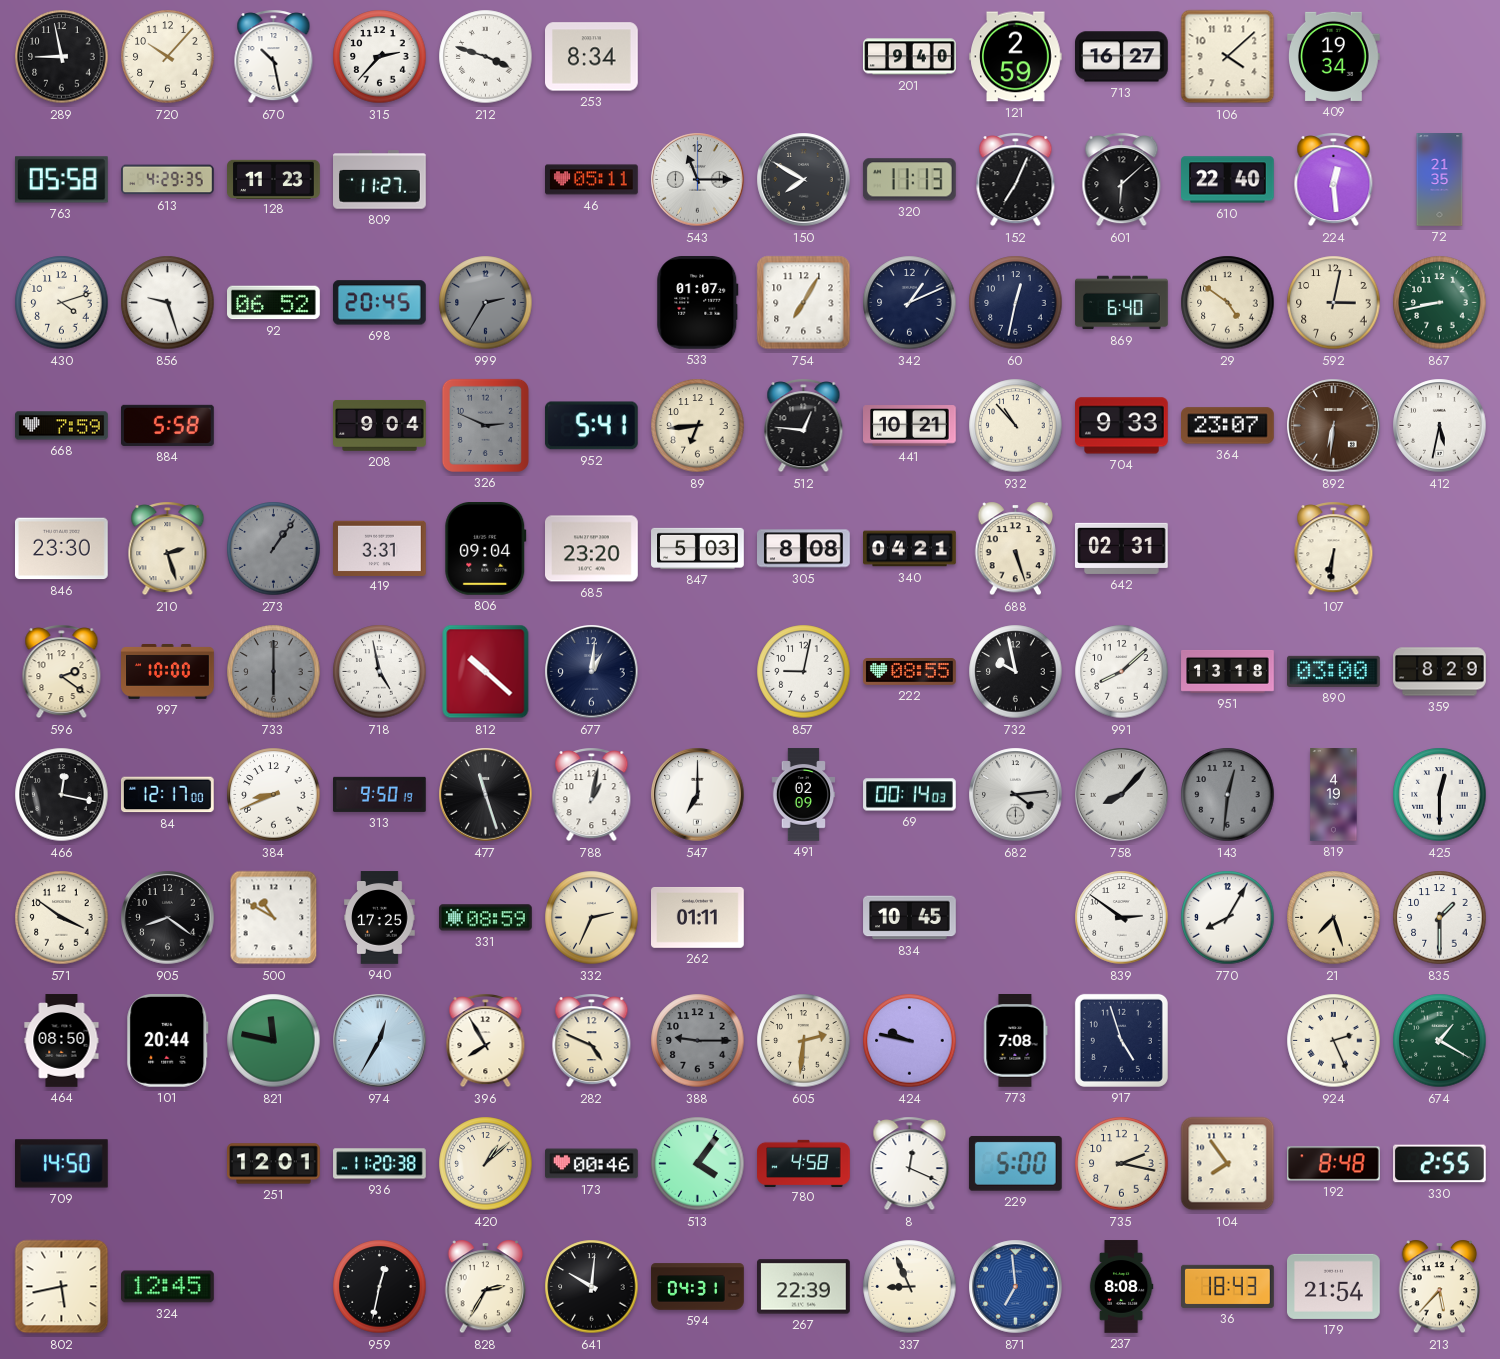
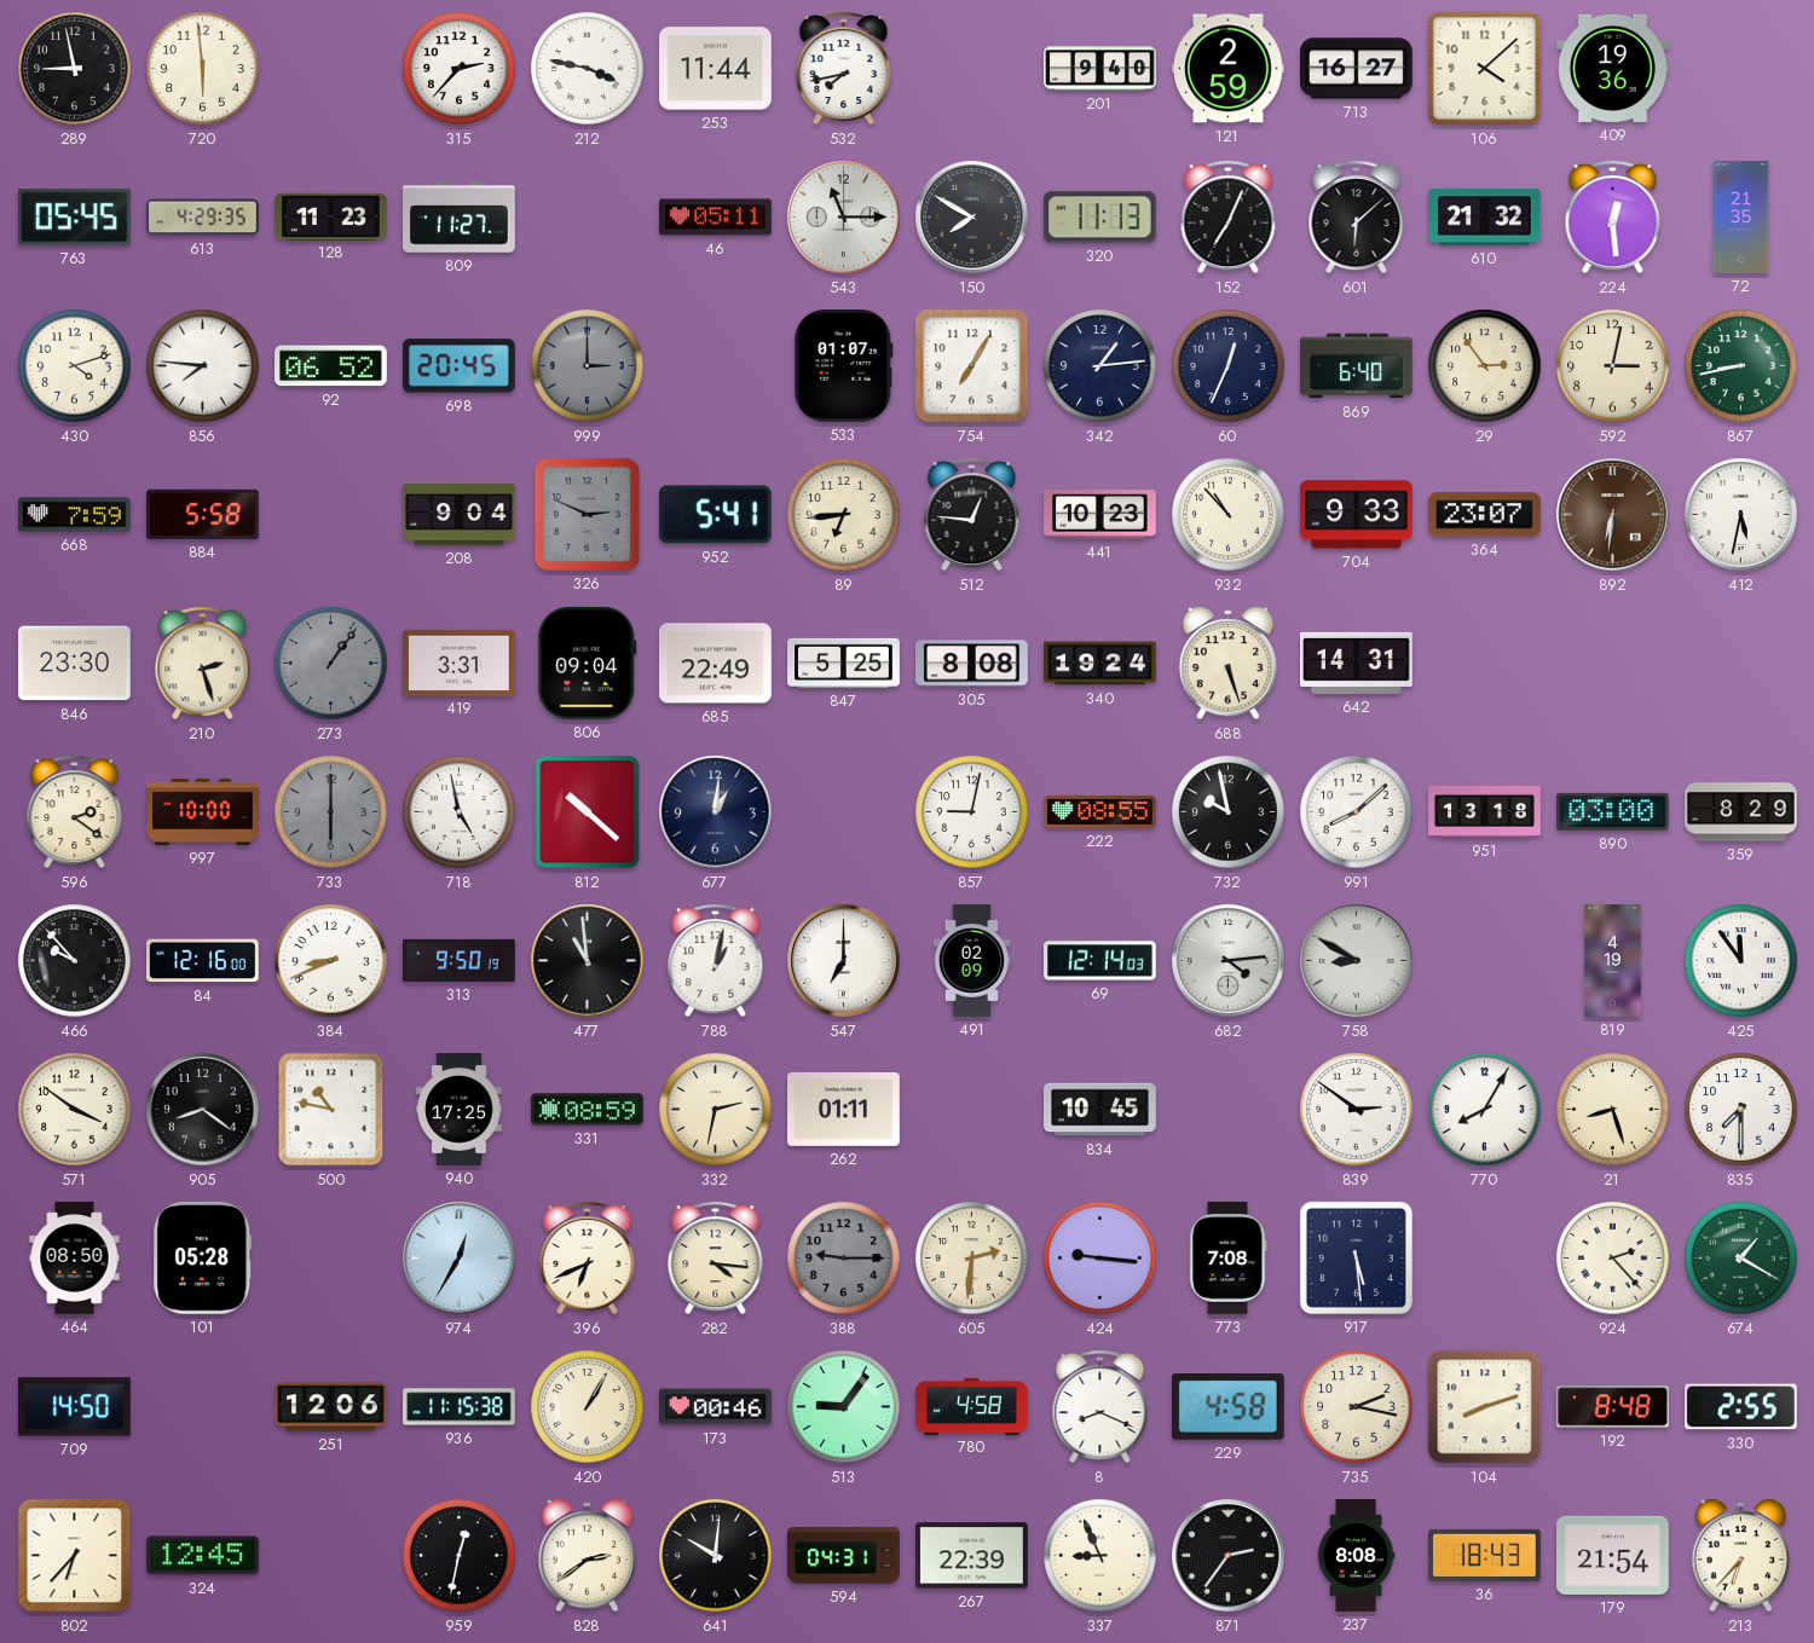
720: 10:07 -> 5:59 (203, 69)
670: 10:28 -> none (274, 57)
212: 3:48 -> 3:47 (588, 69)
253: 8:34 -> 11:44 (716, 69)
532: none -> 7:43 (844, 69)
409: 19:34 -> 19:36 (1613, 68)
763: 05:58 -> 05:45 (74, 218)
610: 22:40 -> 21:32 (1485, 218)
856: 9:27 -> 7:46 (203, 366)
999: 2:35 -> 3:00 (588, 366)
342: 1:11 -> 1:14 (1100, 366)
60: 12:32 -> 12:34 (1229, 366)
29: 4:51 -> 2:54 (1485, 366)
441: 10:21 -> 10:23 (1100, 515)
685: 23:20 -> 22:49 (716, 664)
847: 5:03 -> 5:25 (844, 663)
340: 04:21 -> 19:24 (1100, 664)
642: 02:31 -> 14:31 (1357, 663)
107: 6:31 -> none (1334, 549)
466: 12:17 -> 9:53 (75, 961)
84: 12:17 -> 12:16 (203, 961)
477: 11:27 -> 10:59 (588, 961)
69: 00:14 -> 12:14 (1100, 961)
758: 8:07 -> 8:50 (1357, 961)
143: 12:31 -> none (1228, 795)
425: 12:30 -> 11:54 (1741, 961)
500: 10:50 -> 10:47 (331, 1110)
332: 2:34 -> 2:32 (716, 1110)
21: 7:27 -> 8:27 (1613, 1110)
835: 1:30 -> 7:30 (1741, 1110)
101: 20:44 -> 05:28 (203, 1259)
821: 11:47 -> none (274, 1041)
396: 7:55 -> 6:41 (588, 1259)
282: 4:49 -> 4:16 (716, 1259)
424: 9:47 -> 9:16 (1100, 1259)
917: 4:57 -> 5:29 (1356, 1257)
924: 2:26 -> 2:23 (1613, 1259)
251: 12:01 -> 12:06 (331, 1407)
936: 11:20 -> 11:15 (460, 1407)
420: 1:08 -> 1:05 (588, 1407)
513: 4:06 -> 9:06 (844, 1407)
8: 12:19 -> 8:19 (1100, 1407)
229: 5:00 -> 4:58 (1227, 1406)
104: 7:54 -> 8:12 (1485, 1407)
802: 5:43 -> 6:37 (75, 1556)
828: 2:35 -> 2:39 (588, 1556)
871: 6:59 -> 2:36 (1229, 1556)
871 dial: blue -> black (1229, 1556)
213: 5:37 -> 6:37 (1741, 1556)
